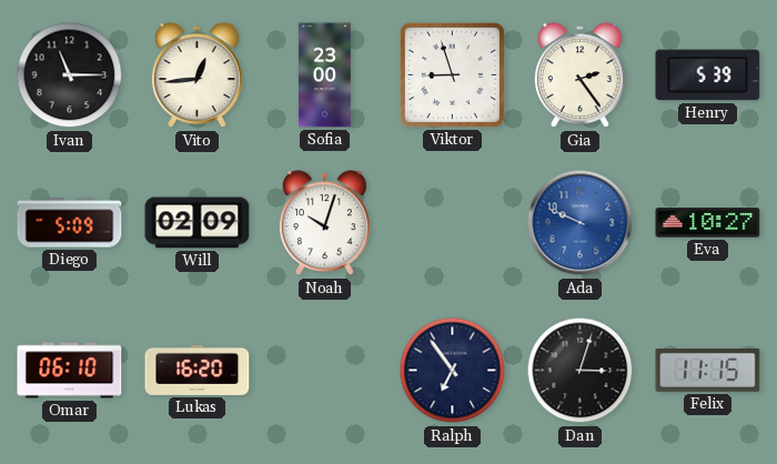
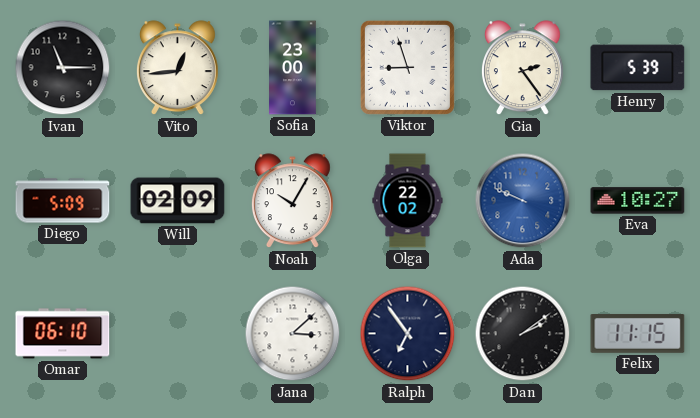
Noah: 10:03 -> 10:05 (292, 201)
Olga: none -> 22:02 (408, 201)
Lukas: 16:20 -> none (198, 370)
Jana: none -> 3:08 (293, 334)
Dan: 3:03 -> 2:09 (523, 334)
